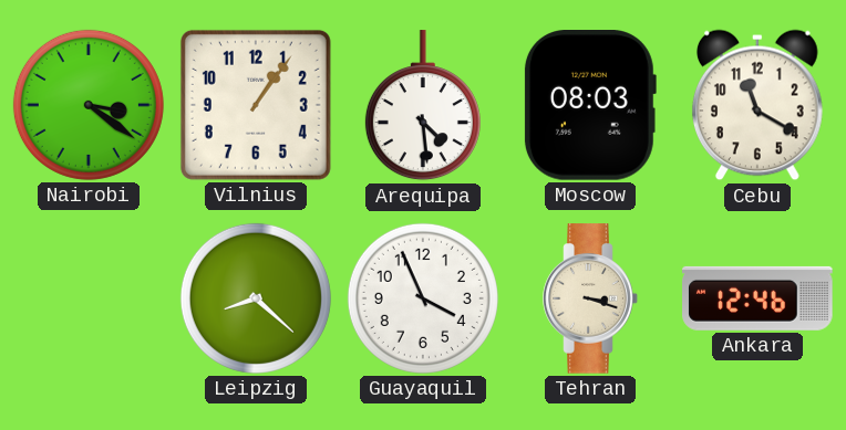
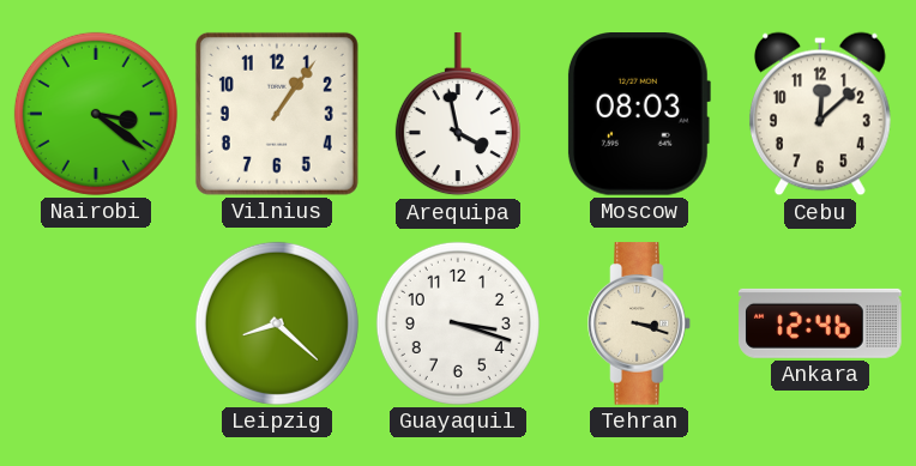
Arequipa: 4:29 -> 3:58 (458, 115)
Cebu: 11:20 -> 12:08 (820, 114)
Guayaquil: 3:56 -> 3:18 (458, 323)
